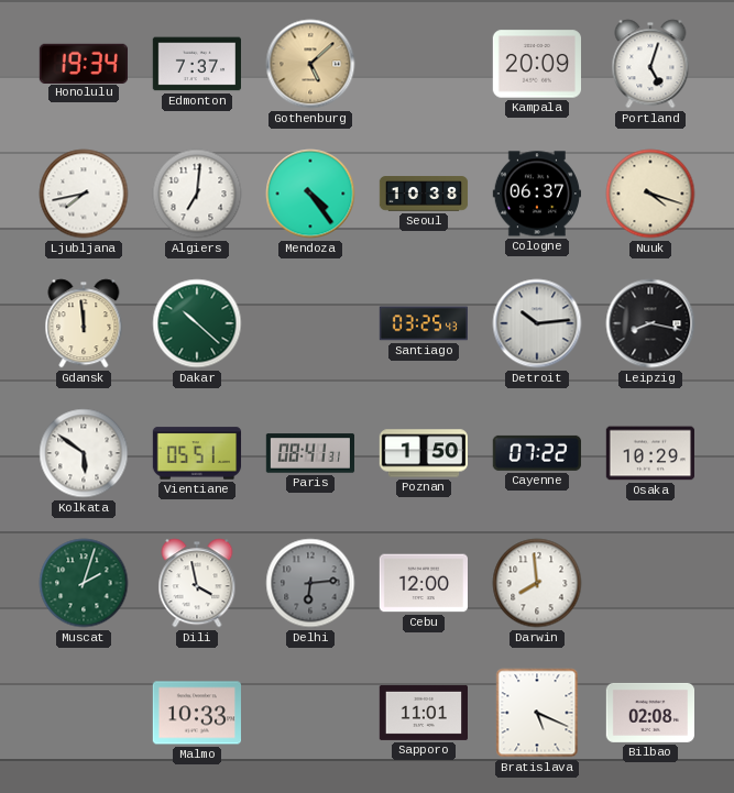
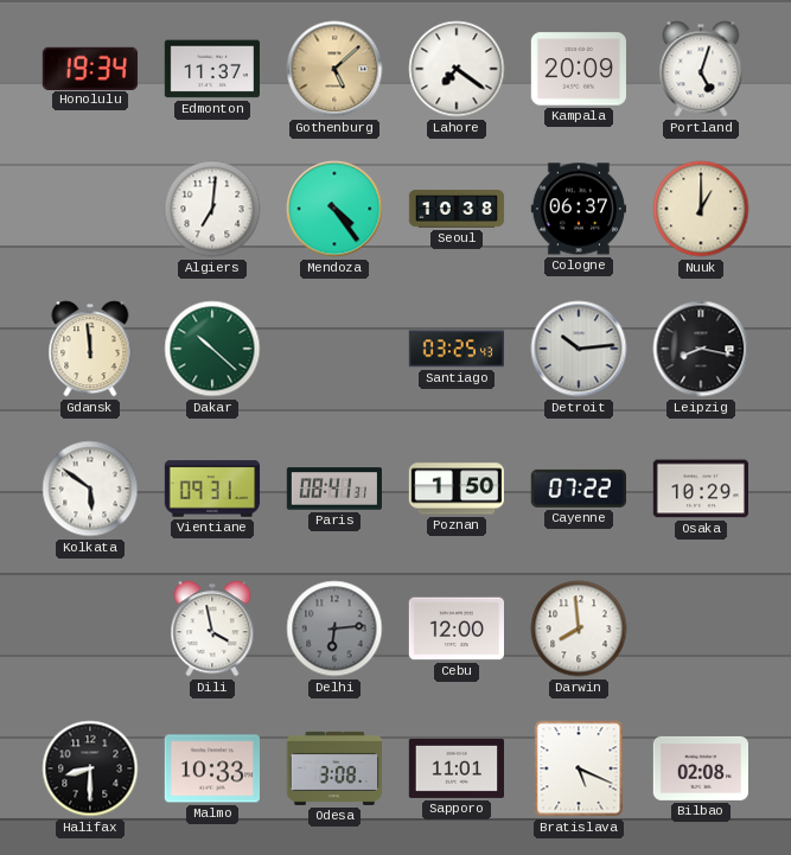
Edmonton: 7:37 -> 11:37 (211, 69)
Lahore: none -> 7:21 (457, 69)
Ljubljana: 7:43 -> none (84, 194)
Nuuk: 4:18 -> 1:00 (701, 209)
Vientiane: 05:51 -> 09:31 (212, 489)
Muscat: 2:03 -> none (84, 583)
Halifax: none -> 8:30 (90, 768)
Odesa: none -> 3:08 (333, 768)
